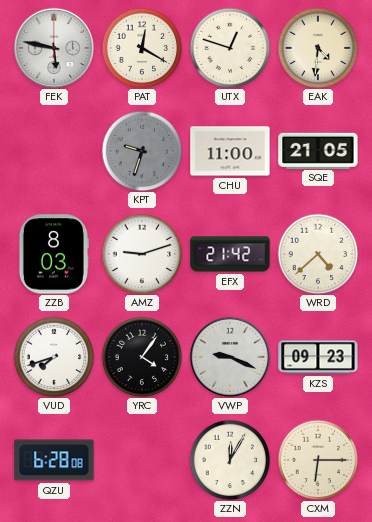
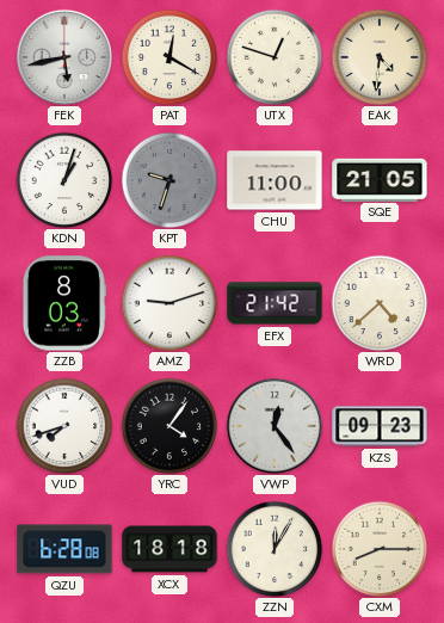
FEK: 5:47 -> 5:43 (64, 57)
KDN: none -> 1:03 (64, 180)
VWP: 9:19 -> 12:24 (275, 426)
XCX: none -> 18:18 (169, 549)
CXM: 6:15 -> 8:15 (380, 549)
